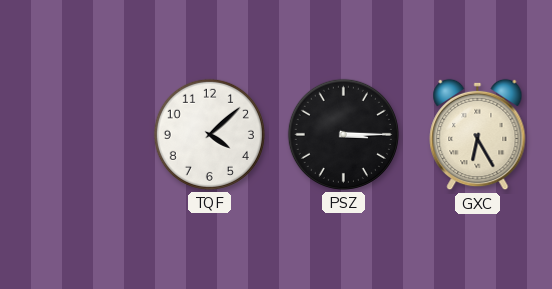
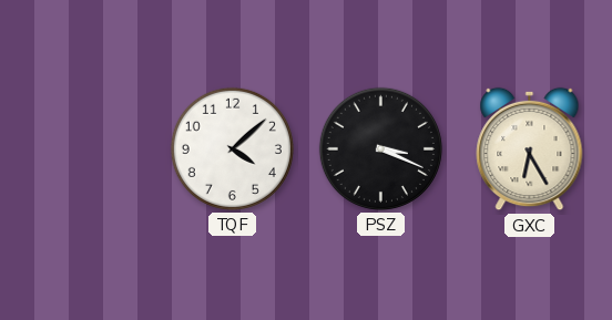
PSZ: 3:15 -> 3:19 (380, 148)
